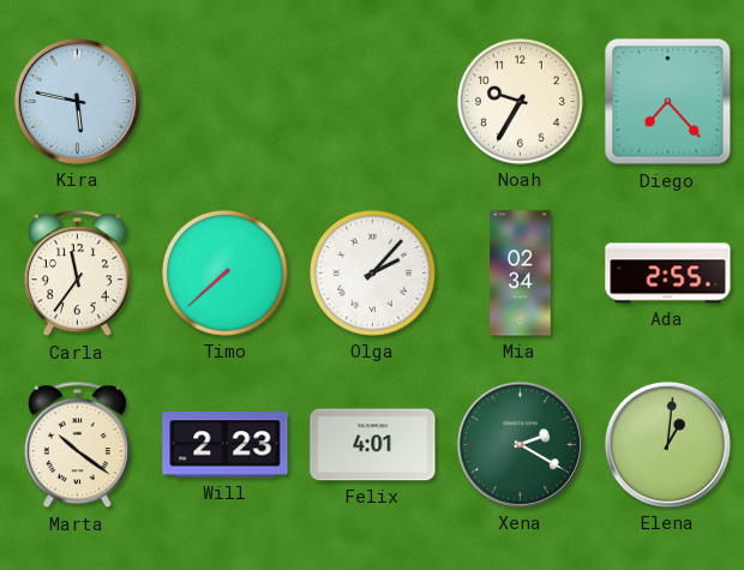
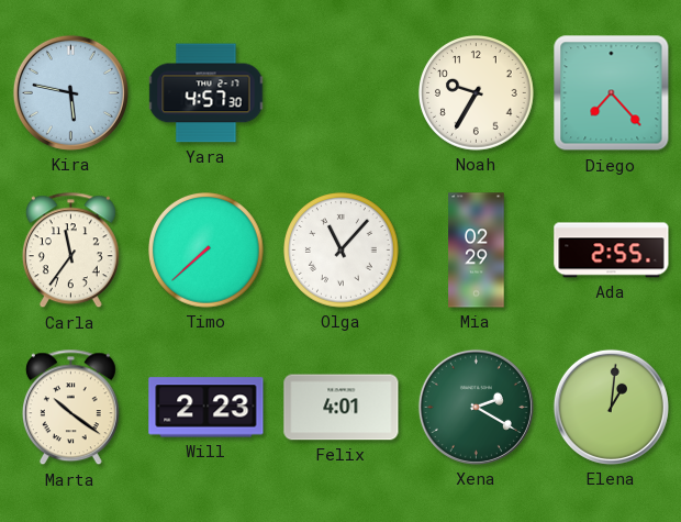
Yara: none -> 4:57 (206, 93)
Olga: 2:07 -> 11:07 (342, 251)
Mia: 02:34 -> 02:29 (477, 251)
